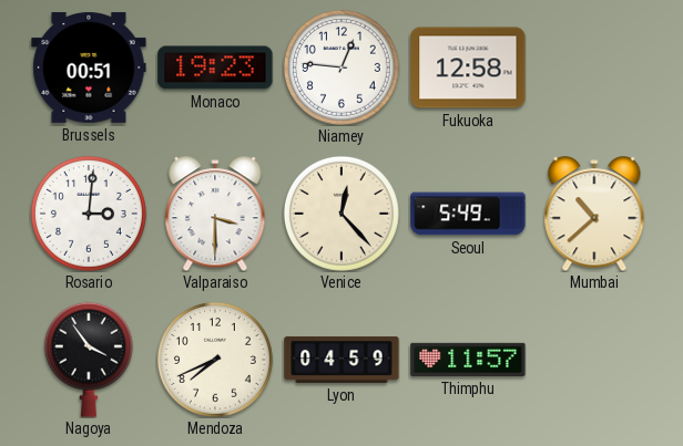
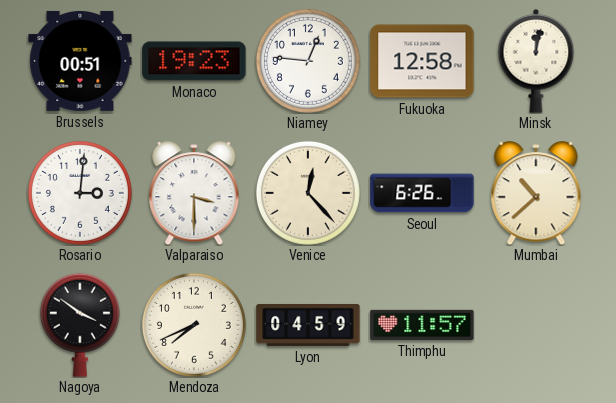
Minsk: none -> 12:02 (536, 61)
Seoul: 5:49 -> 6:26 (422, 193)
Nagoya: 3:54 -> 3:51 (80, 325)
